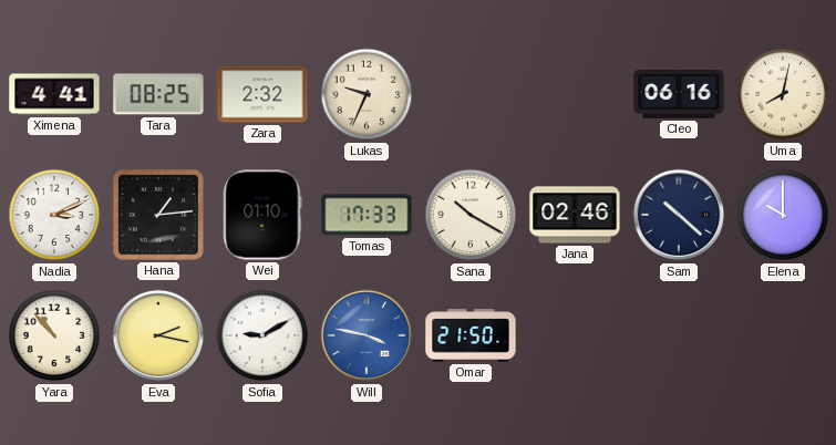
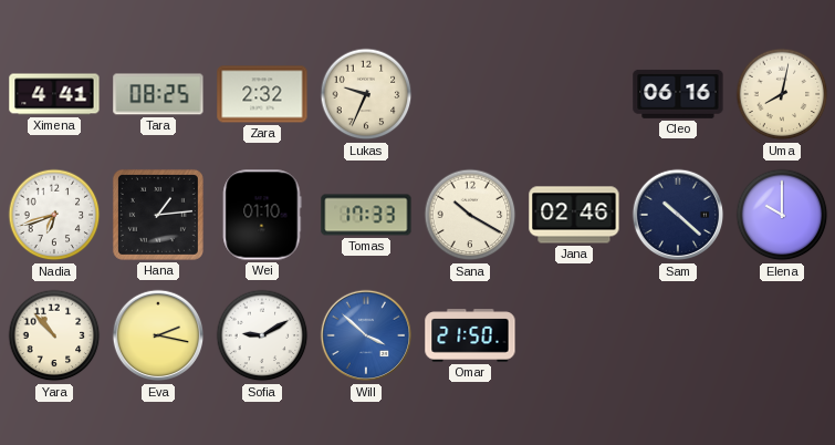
Nadia: 3:11 -> 6:42 (54, 215)
Will: 3:47 -> 3:52 (366, 335)
